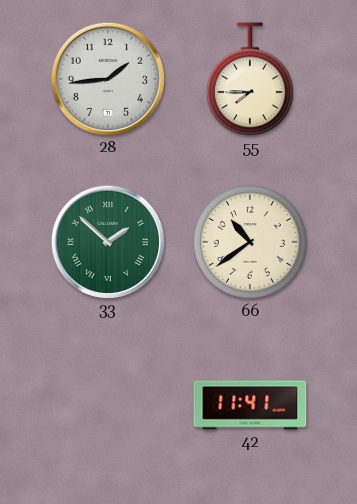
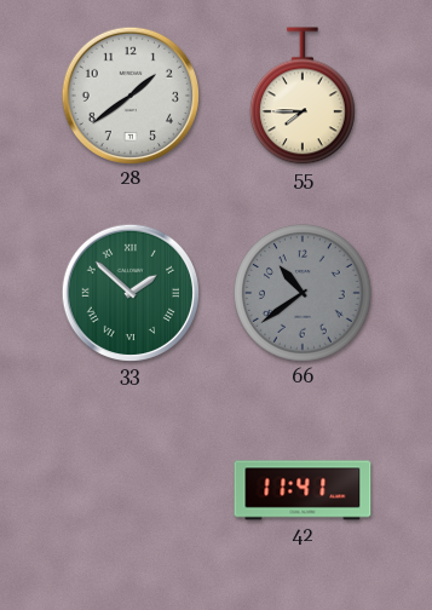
28: 1:44 -> 1:39 (129, 94)
66 dial: cream -> grey (304, 294)
